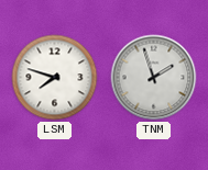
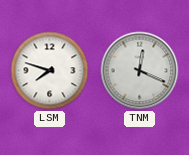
TNM: 1:57 -> 12:19 (140, 71)
